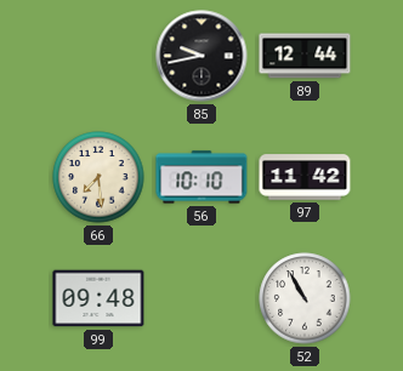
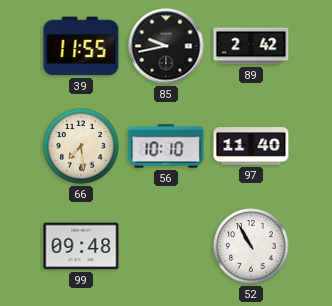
39: none -> 11:55 (81, 46)
89: 12:44 -> 2:42 (251, 46)
97: 11:42 -> 11:40 (251, 146)
